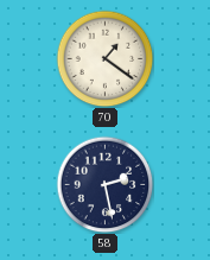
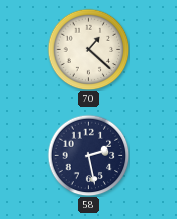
70: 1:21 -> 1:22 (88, 49)
